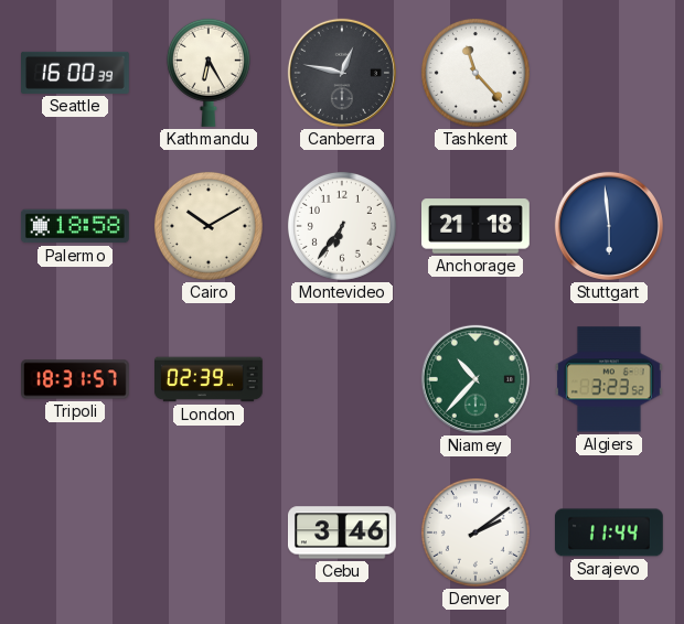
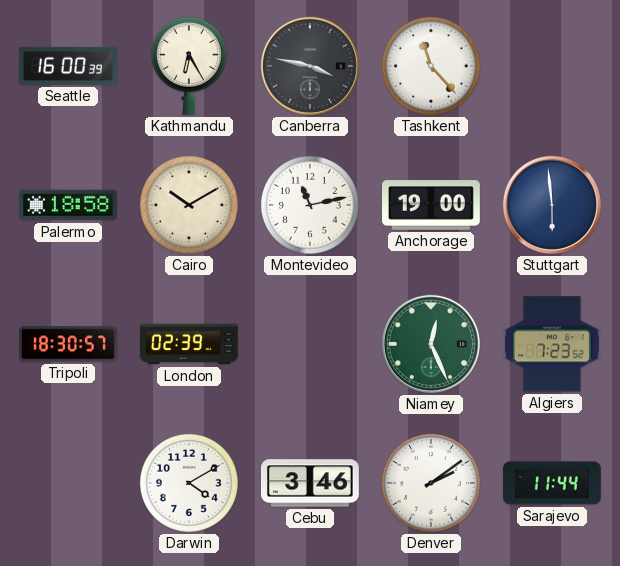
Canberra: 12:47 -> 3:47 (310, 66)
Montevideo: 6:36 -> 11:13 (310, 205)
Anchorage: 21:18 -> 19:00 (432, 205)
Tripoli: 18:31 -> 18:30 (69, 344)
Niamey: 10:37 -> 12:26 (431, 344)
Algiers: 3:23 -> 7:23 (552, 344)
Darwin: none -> 4:10 (189, 483)
